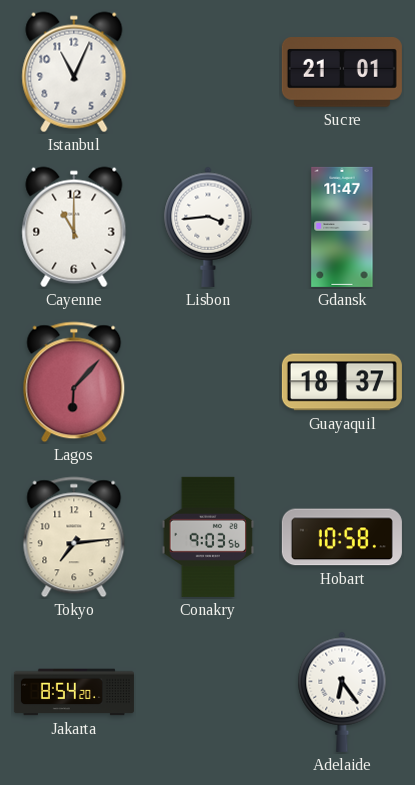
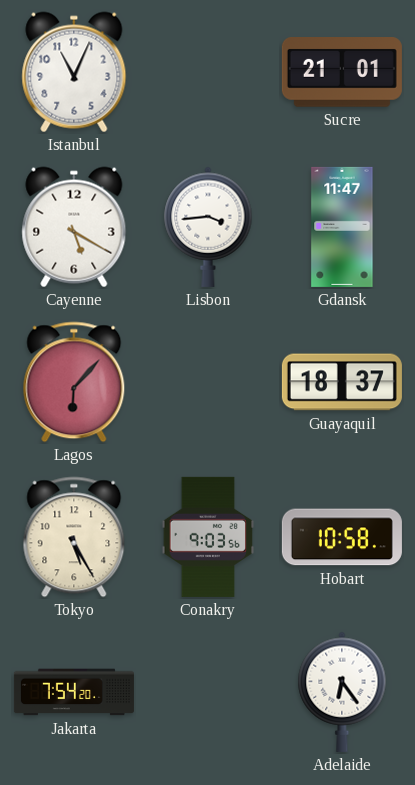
Cayenne: 11:00 -> 5:20 (74, 227)
Tokyo: 7:14 -> 5:25 (74, 537)
Jakarta: 8:54 -> 7:54 (74, 692)
